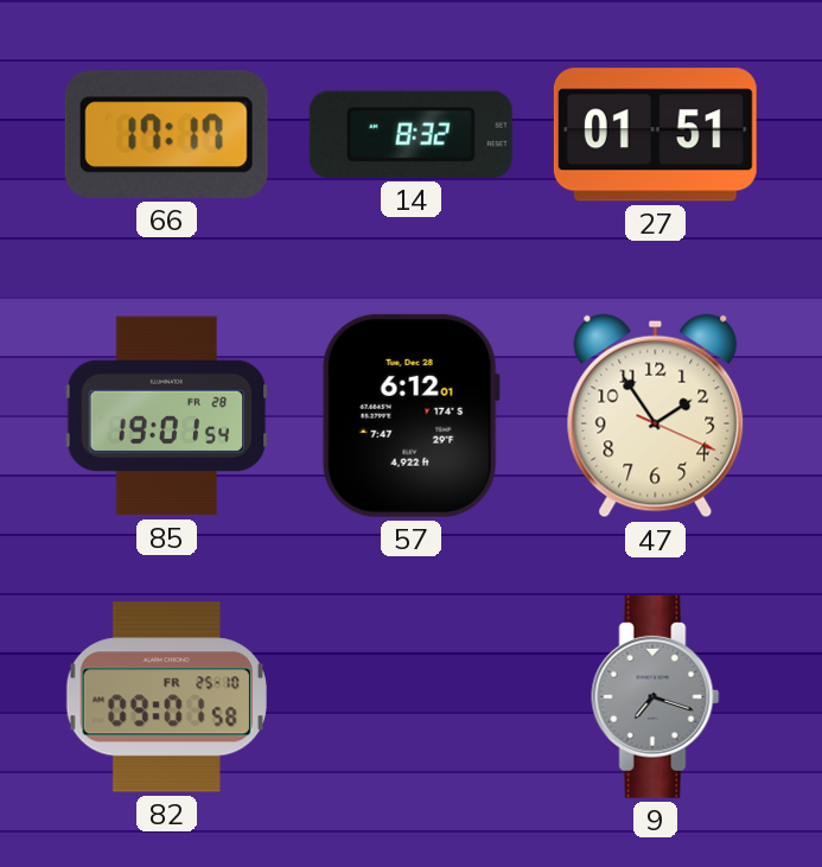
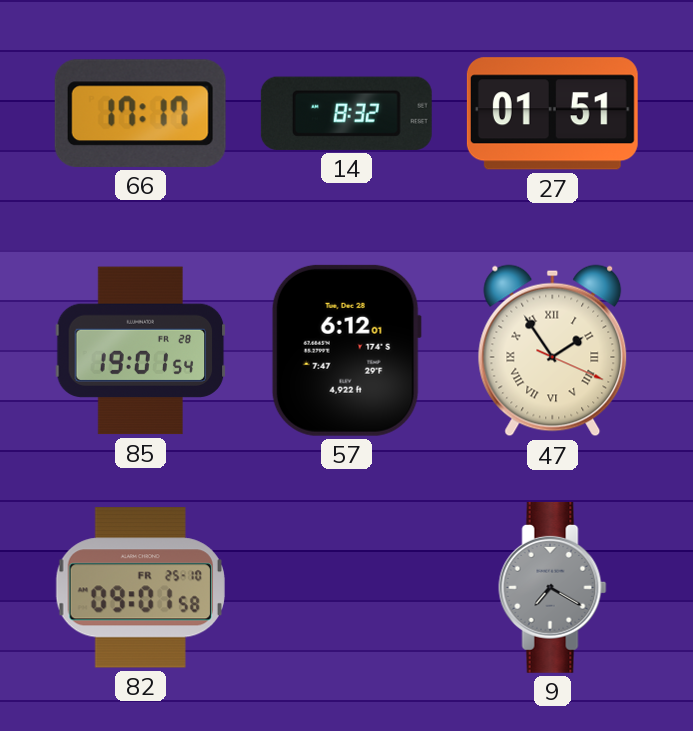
47 numerals: Arabic -> Roman (553, 351)
9: 7:18 -> 7:20 (553, 587)
